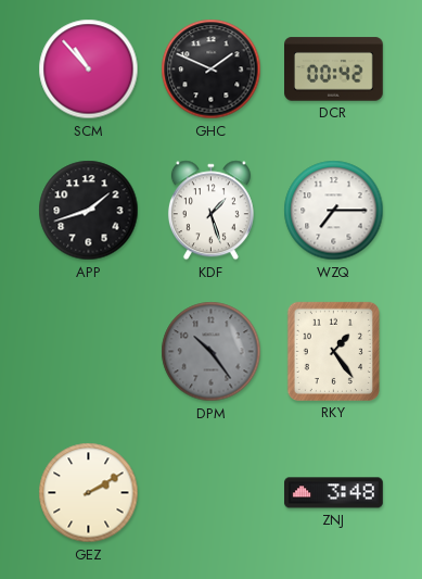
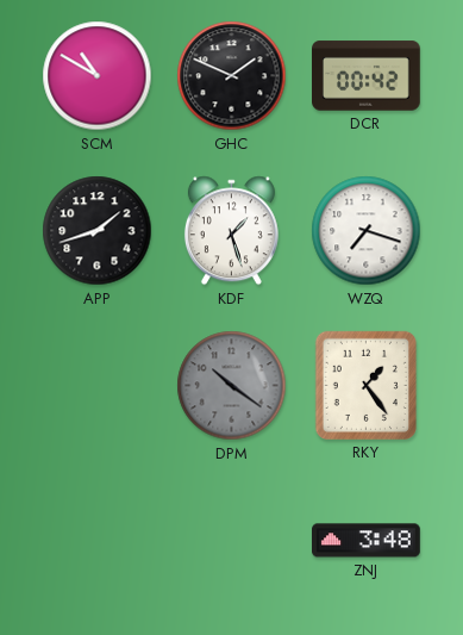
SCM: 10:53 -> 10:50 (98, 76)
WZQ: 7:15 -> 7:18 (367, 231)
DPM: 10:24 -> 10:21 (232, 386)
GEZ: 2:10 -> none (89, 493)
